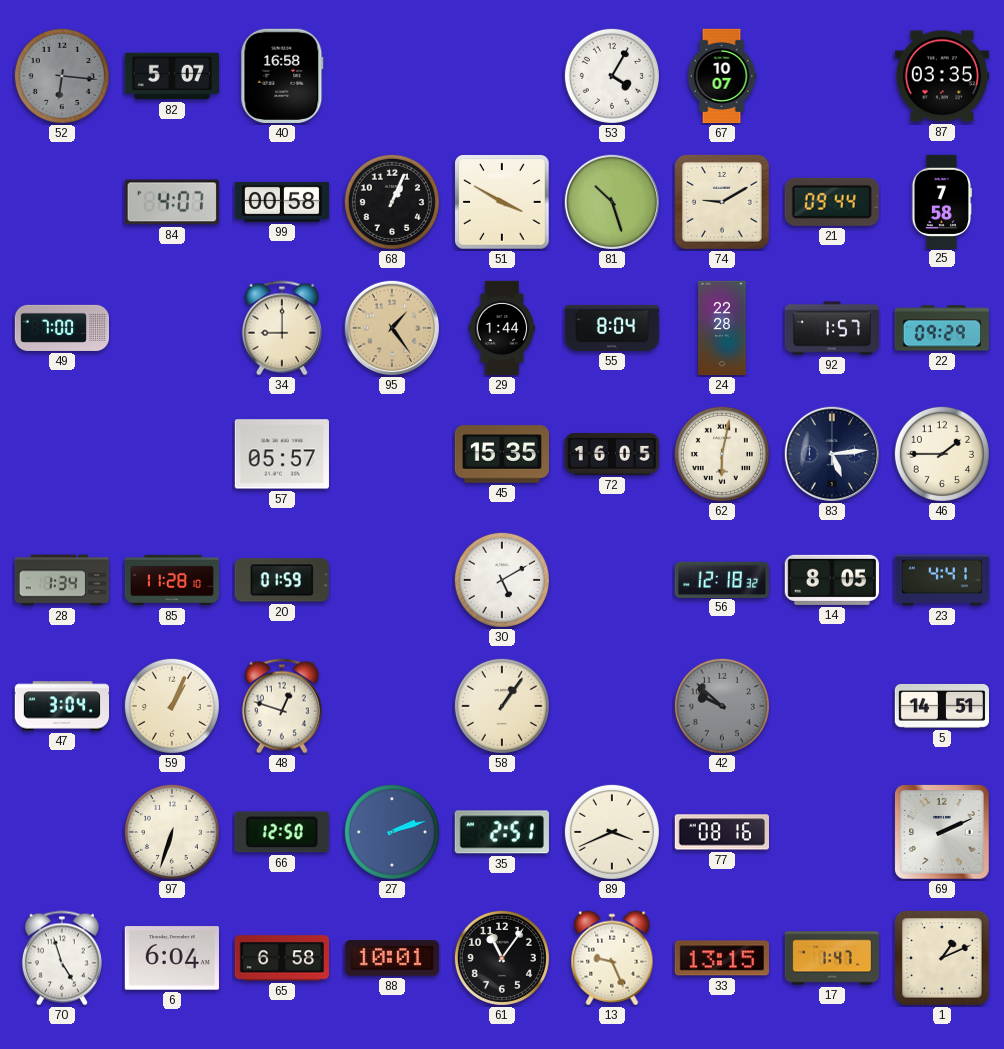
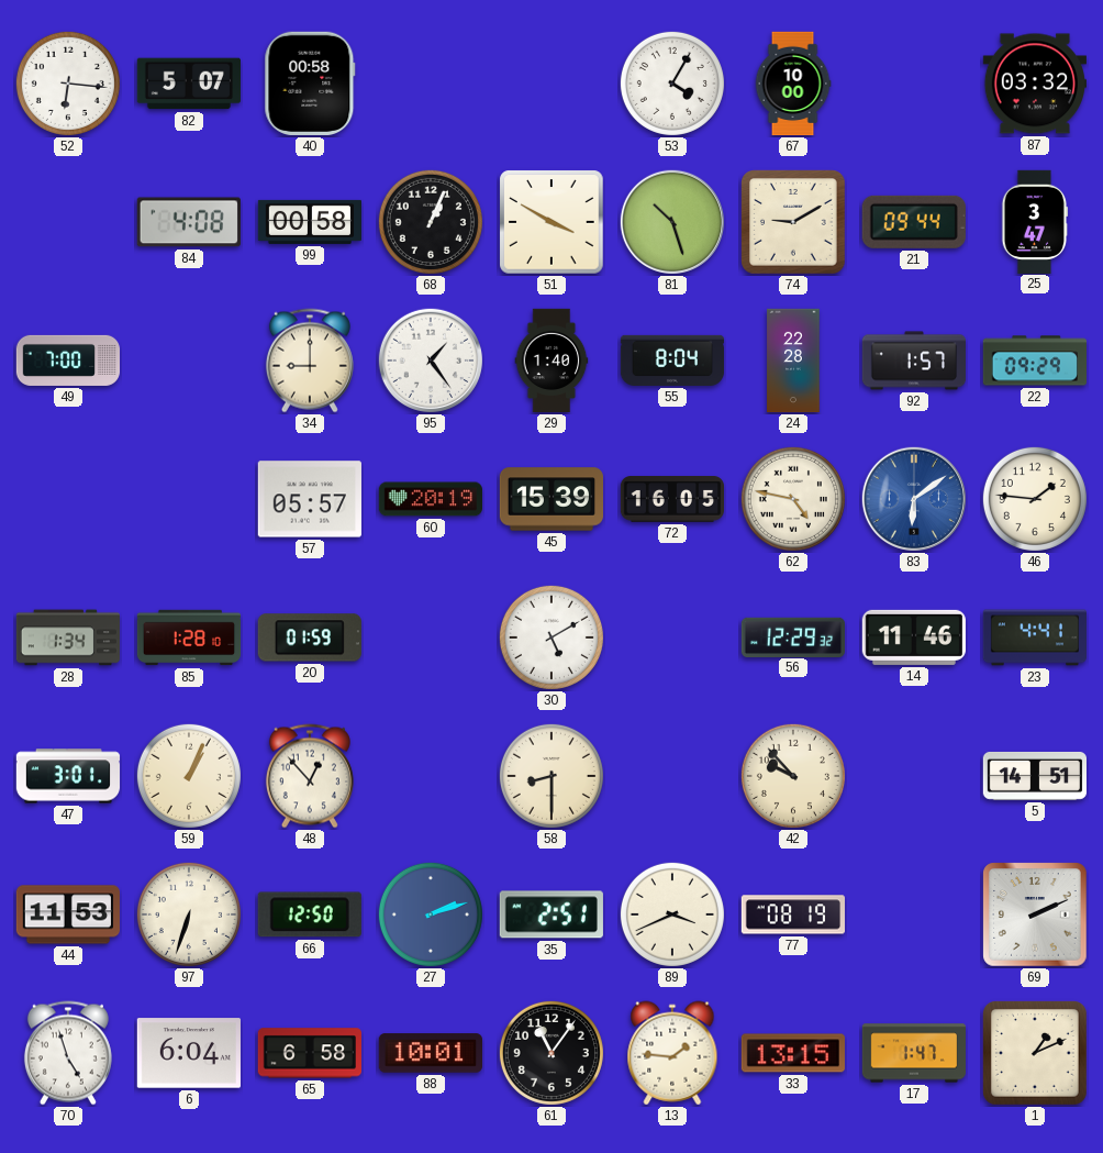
52 dial: grey -> white (68, 84)
40: 16:58 -> 00:58 (310, 84)
67: 10:07 -> 10:00 (793, 84)
87: 03:35 -> 03:32 (1034, 84)
84: 4:07 -> 4:08 (189, 222)
25: 7:58 -> 3:47 (1035, 221)
95 dial: champagne -> white (431, 359)
29: 1:44 -> 1:40 (551, 361)
60: none -> 20:19 (430, 499)
45: 15:35 -> 15:39 (550, 499)
62: 6:02 -> 4:47 (793, 499)
83: 5:14 -> 6:09 (914, 498)
83 dial: navy -> blue (914, 498)
46: 1:45 -> 1:46 (1035, 499)
85: 11:28 -> 1:28 (189, 638)
56: 12:18 -> 12:29 (792, 636)
14: 8:05 -> 11:46 (914, 638)
47: 3:04 -> 3:01 (68, 776)
48: 12:48 -> 12:53 (310, 776)
58: 1:06 -> 8:30 (551, 776)
42: 9:52 -> 9:53 (793, 776)
42 dial: grey -> cream (793, 776)
44: none -> 11:53 (67, 914)
77: 08:16 -> 08:19 (792, 914)
13: 9:26 -> 1:46 (672, 1053)
